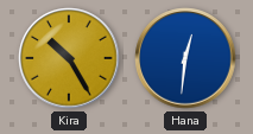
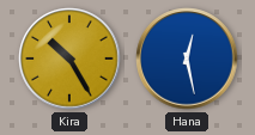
Hana: 12:31 -> 12:28 (187, 59)
